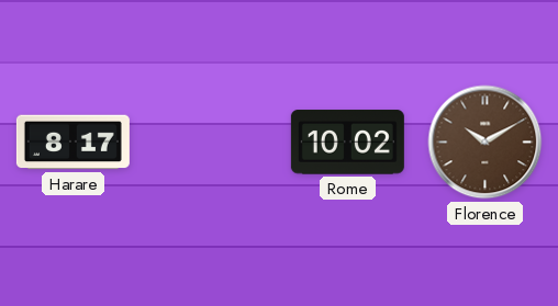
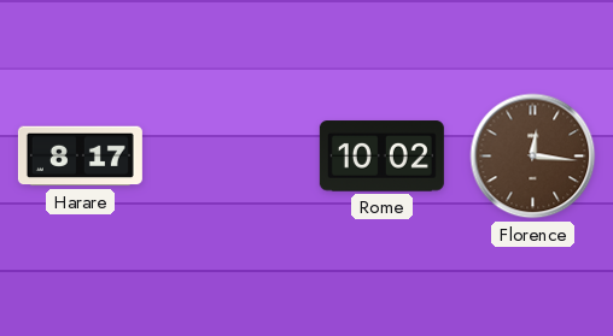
Florence: 10:10 -> 12:16 (533, 157)
